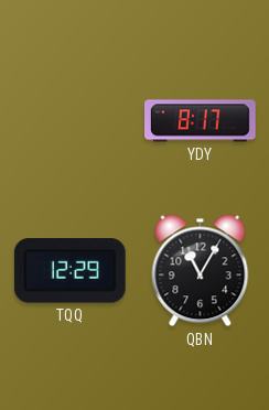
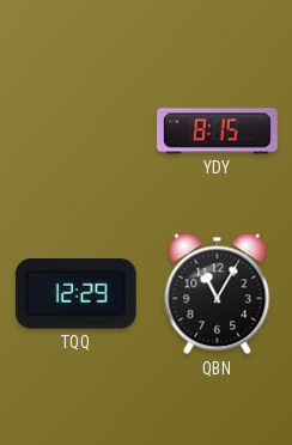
YDY: 8:17 -> 8:15 (218, 132)
